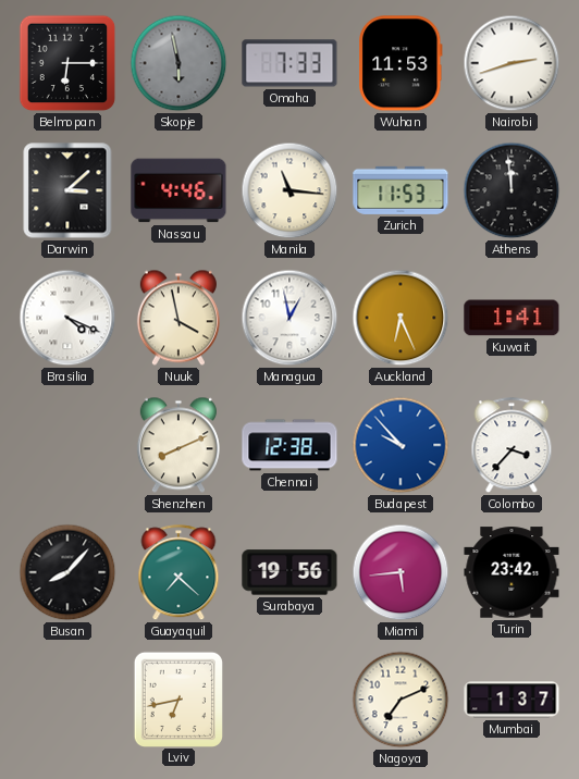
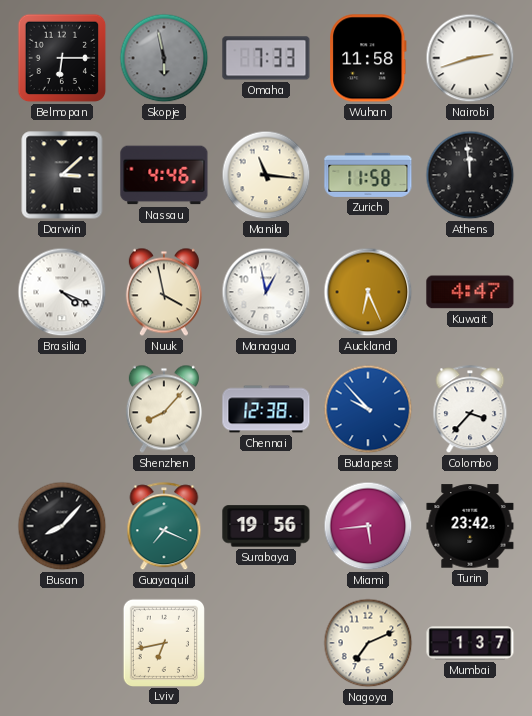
Wuhan: 11:53 -> 11:58 (368, 58)
Zurich: 11:53 -> 11:58 (368, 175)
Kuwait: 1:41 -> 4:47 (470, 292)
Shenzhen: 8:11 -> 8:07 (164, 409)
Guayaquil: 7:22 -> 7:19 (164, 527)
